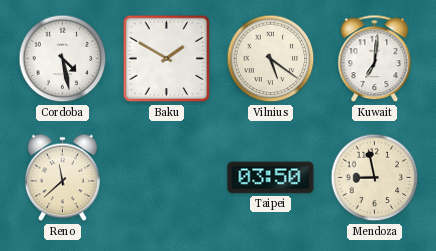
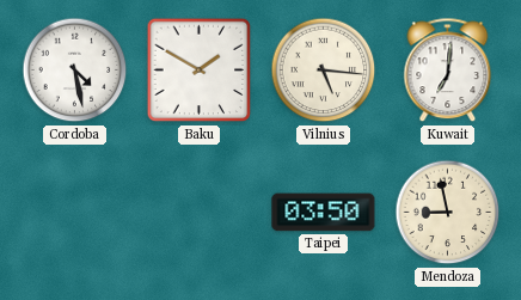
Vilnius: 5:21 -> 5:16 (324, 71)
Reno: 11:38 -> none (62, 178)
